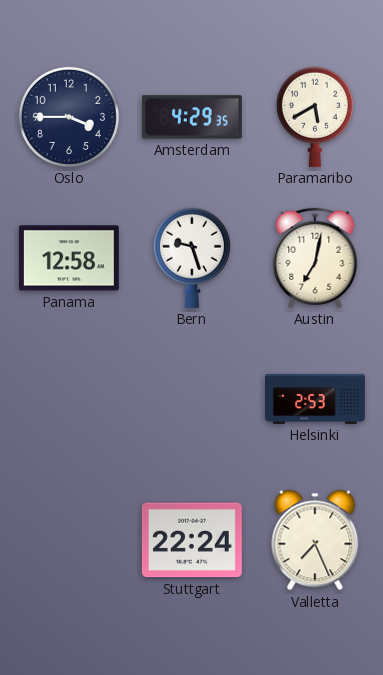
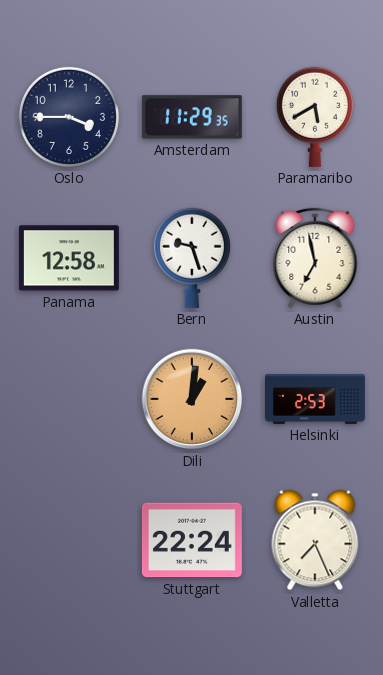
Amsterdam: 4:29 -> 11:29 (192, 117)
Austin: 7:02 -> 6:58 (315, 258)
Dili: none -> 1:01 (192, 399)
